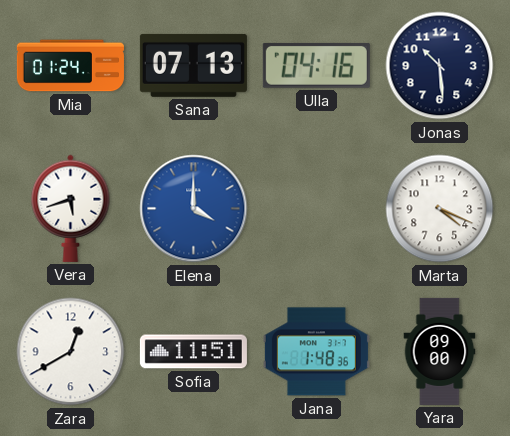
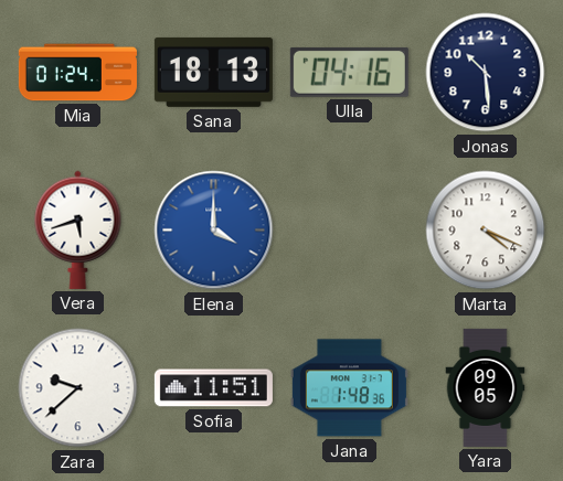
Sana: 07:13 -> 18:13 (213, 72)
Zara: 12:40 -> 9:38 (78, 388)
Yara: 09:00 -> 09:05 (486, 387)
